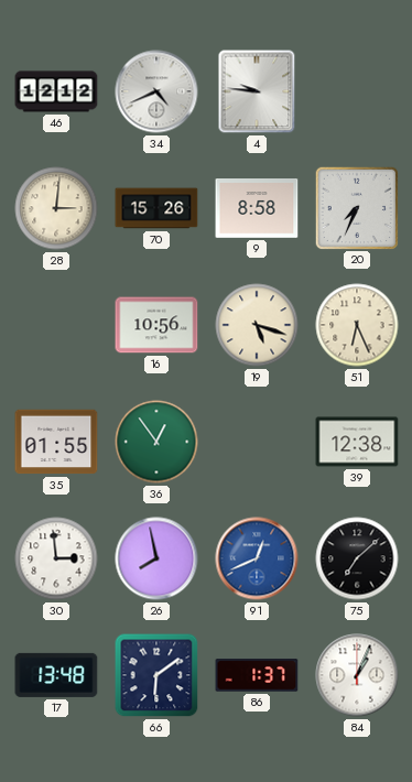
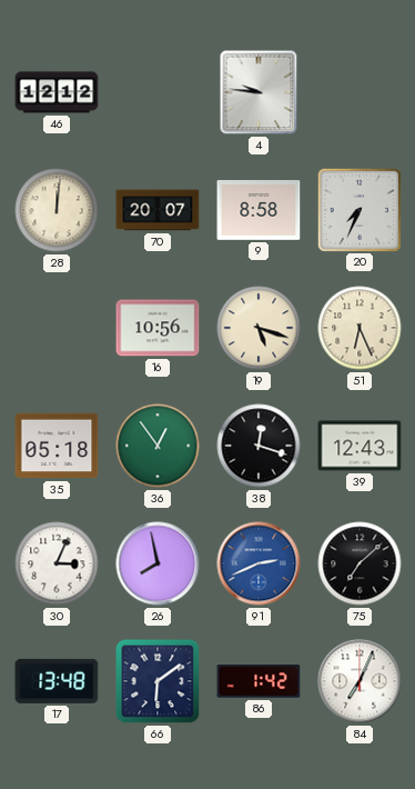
34: 4:41 -> none (156, 91)
28: 3:01 -> 12:01 (57, 210)
70: 15:26 -> 20:07 (158, 210)
35: 01:55 -> 05:18 (57, 446)
38: none -> 12:18 (259, 446)
39: 12:38 -> 12:43 (360, 446)
30: 2:59 -> 3:04 (57, 563)
91: 12:41 -> 2:41 (259, 563)
86: 1:37 -> 1:42 (259, 681)
84: 1:04 -> 7:04 (360, 681)
